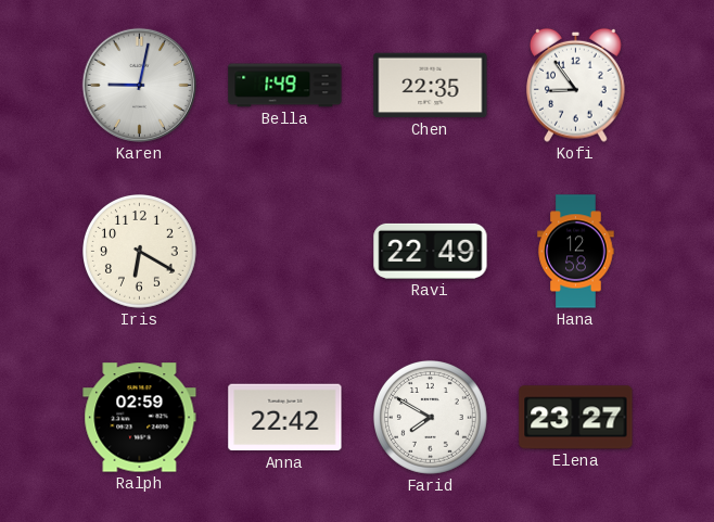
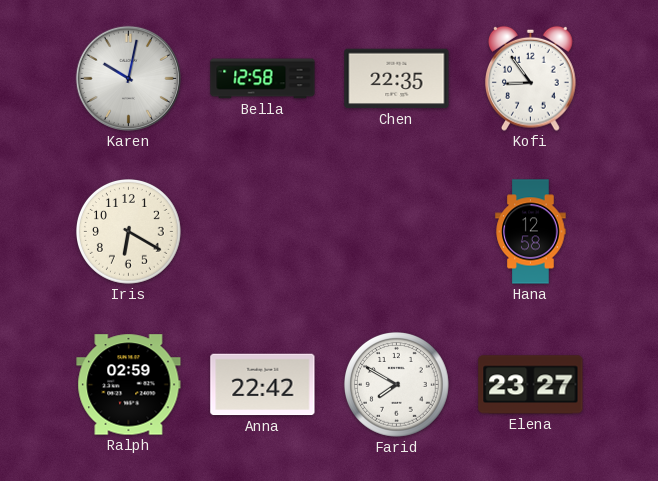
Karen: 9:02 -> 10:02 (128, 78)
Bella: 1:49 -> 12:58 (263, 79)
Ravi: 22:49 -> none (431, 251)
